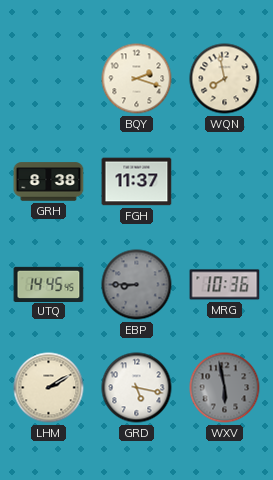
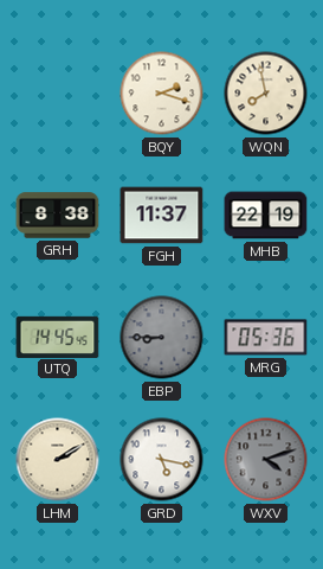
MHB: none -> 22:19 (266, 216)
MRG: 10:36 -> 05:36 (266, 338)
WXV: 5:58 -> 4:12 (266, 460)
